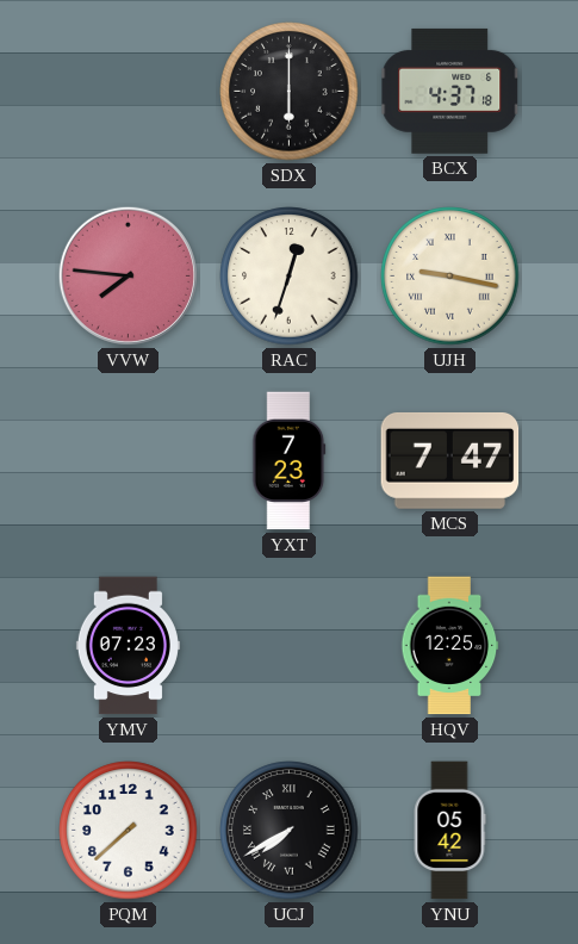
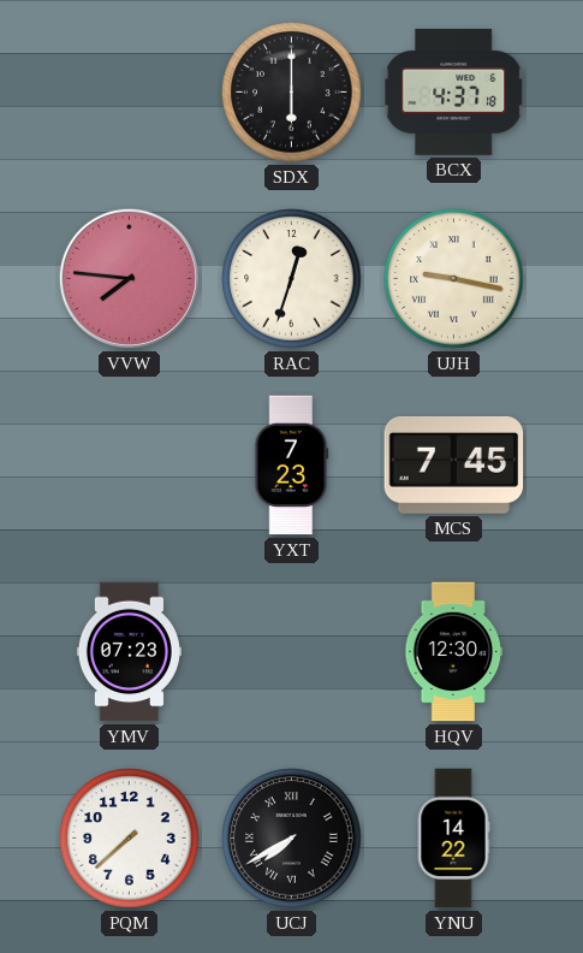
MCS: 7:47 -> 7:45 (454, 464)
HQV: 12:25 -> 12:30 (454, 652)
YNU: 05:42 -> 14:22 (453, 839)
